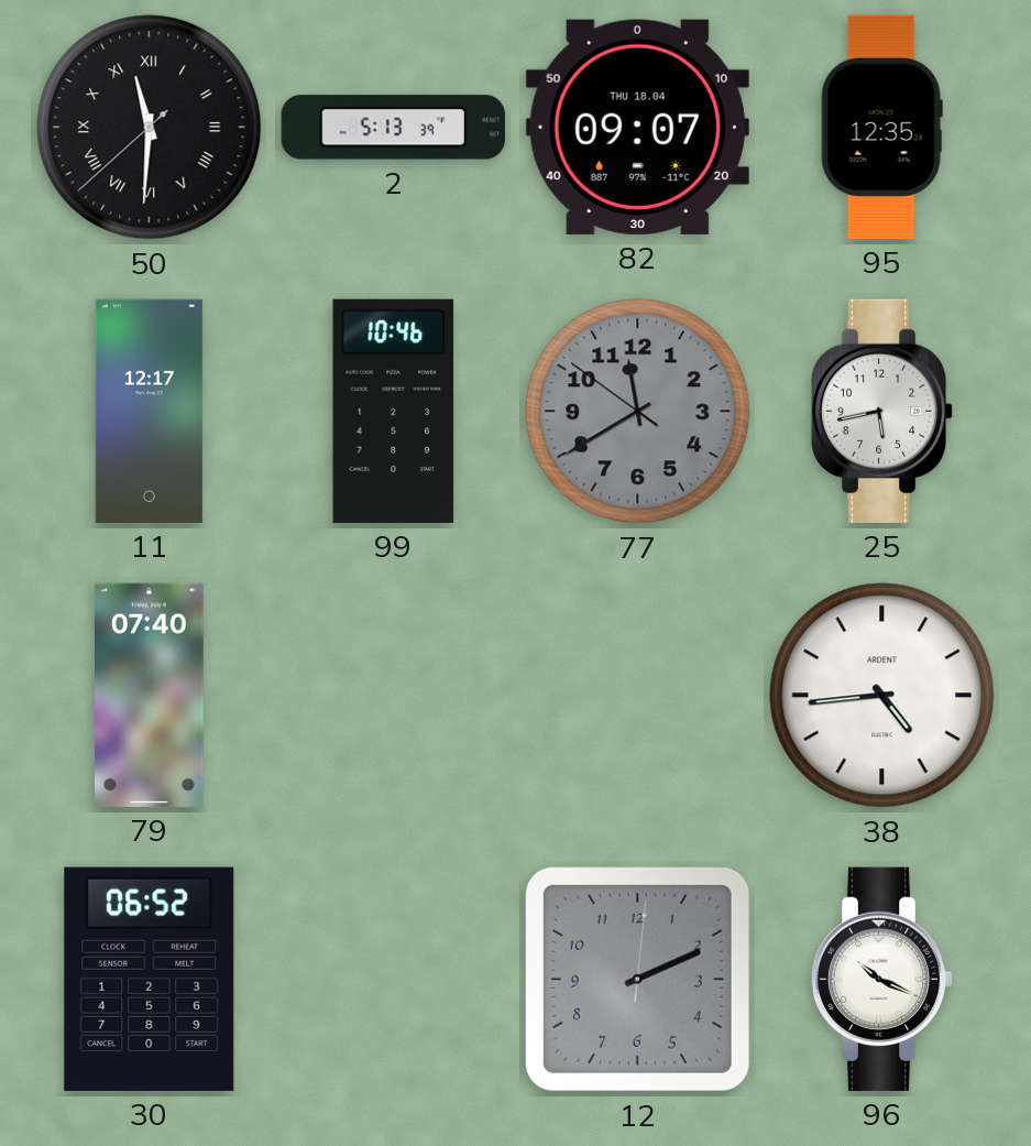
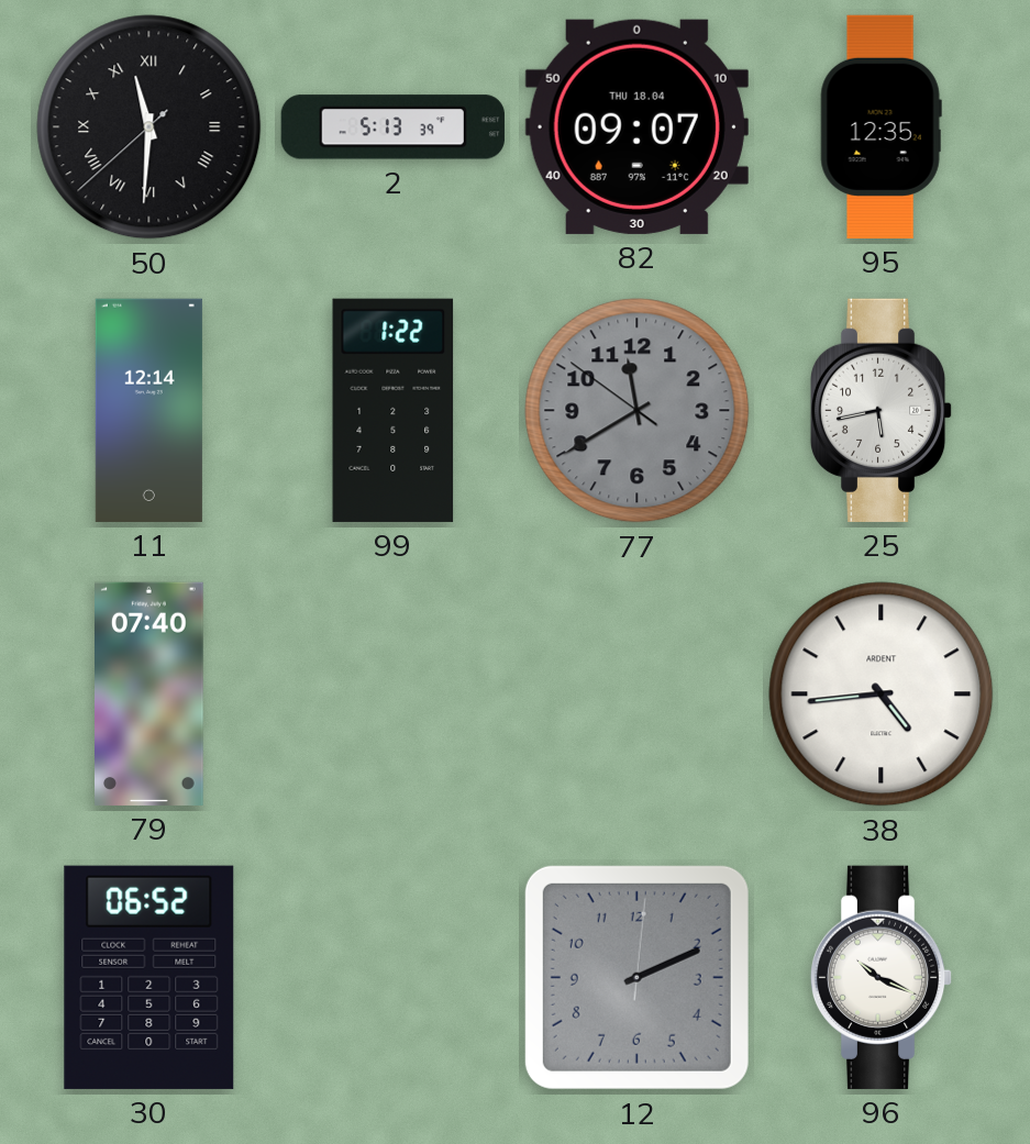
11: 12:17 -> 12:14 (148, 410)
99: 10:46 -> 1:22 (394, 410)
